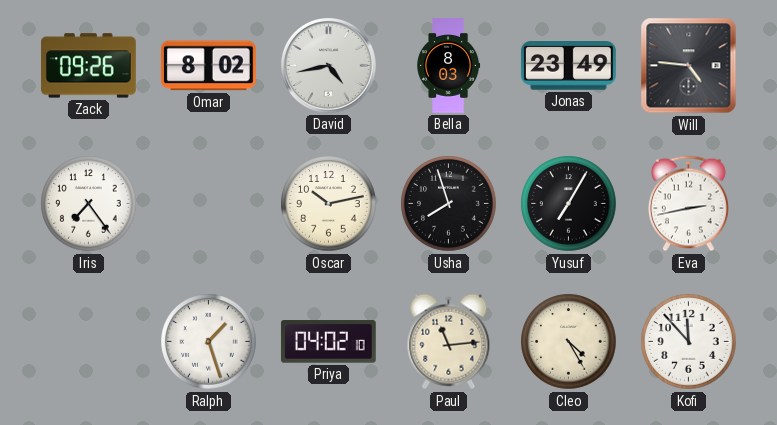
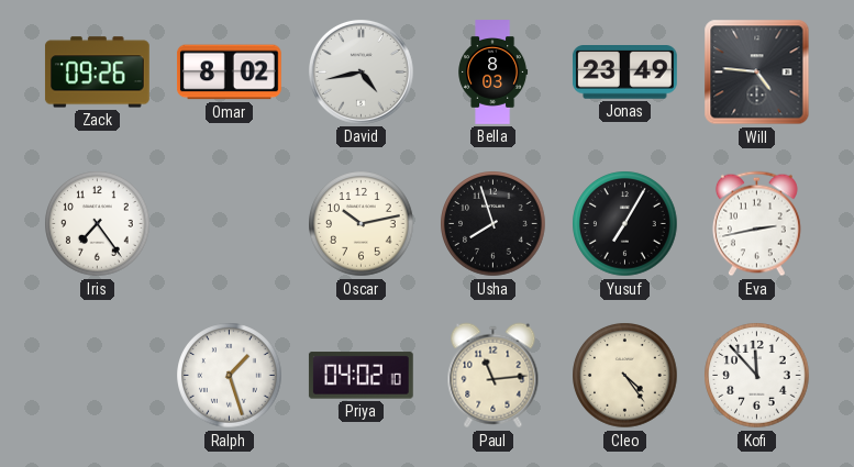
Cleo: 4:25 -> 4:24 (625, 376)
